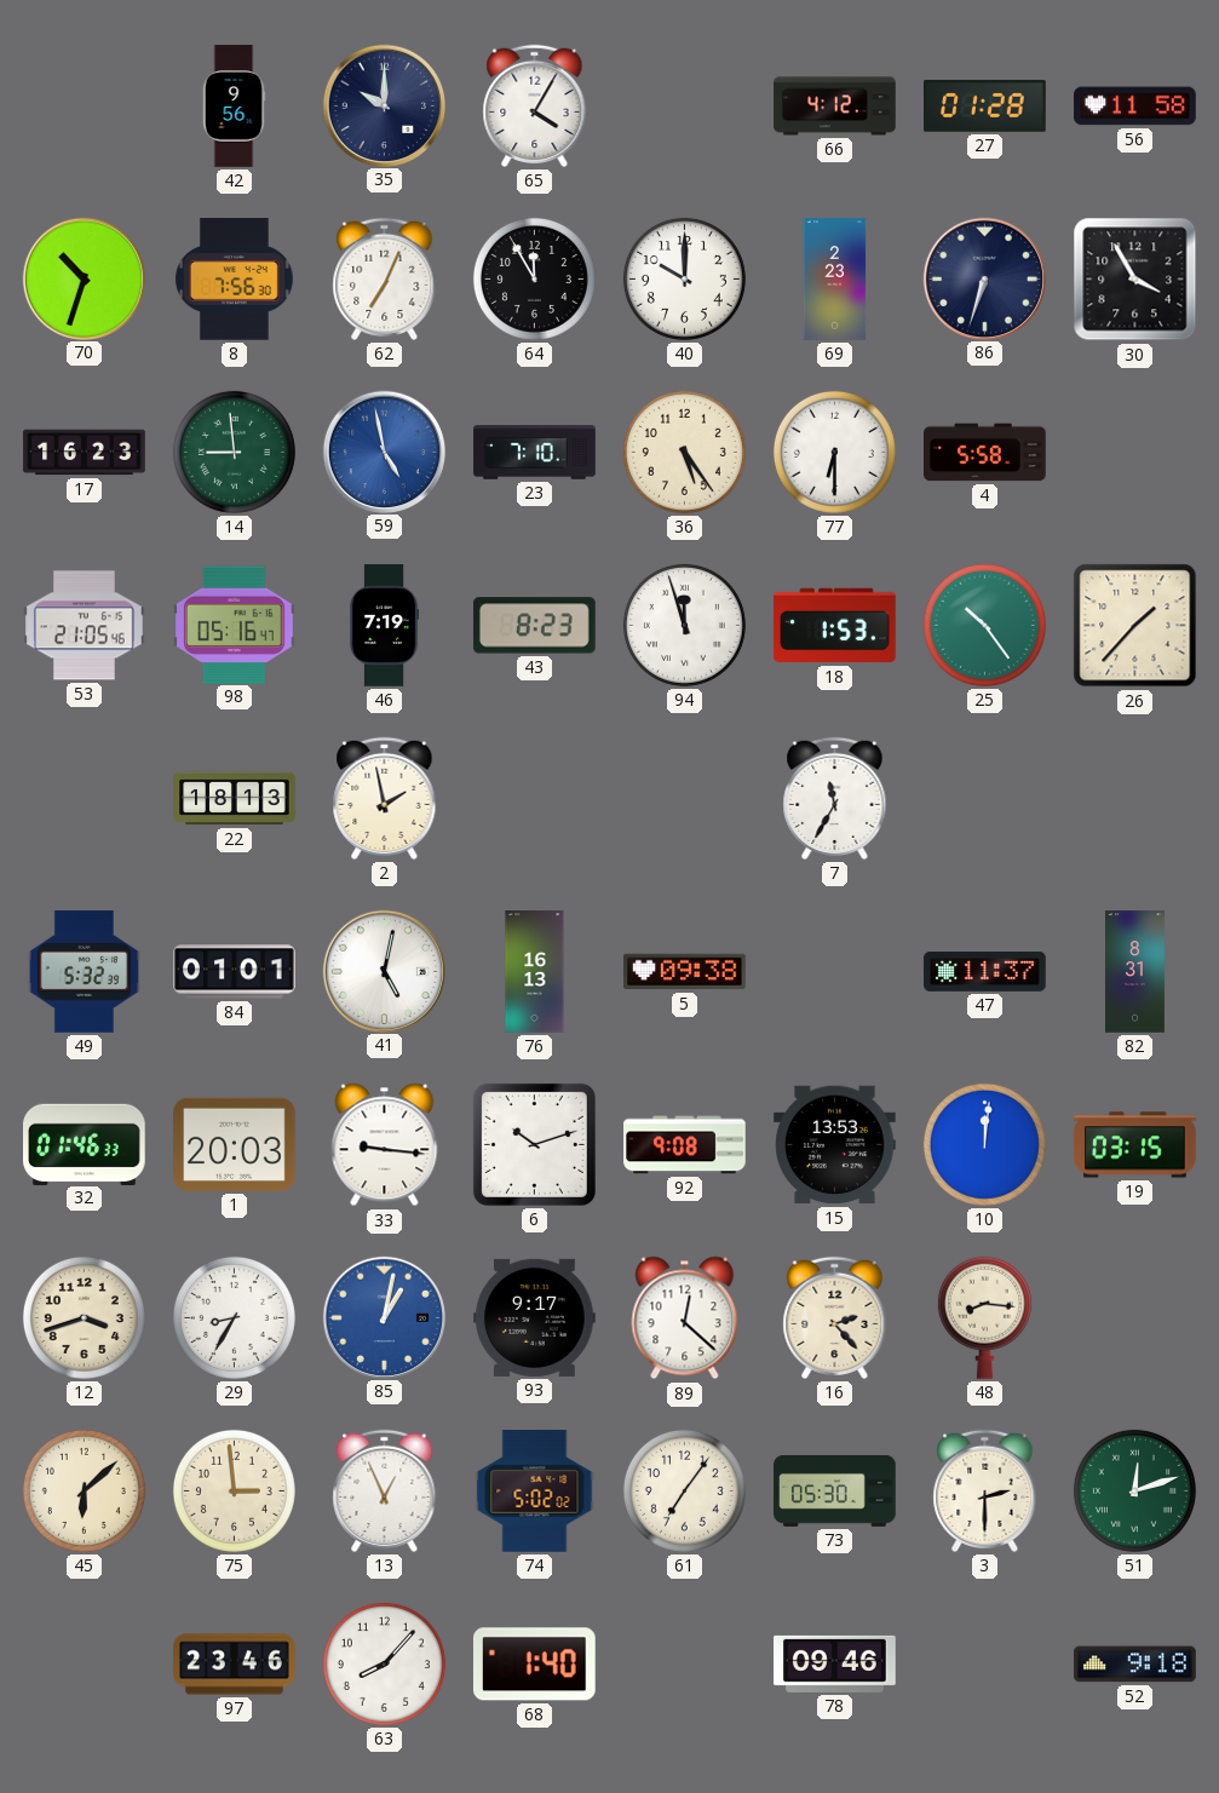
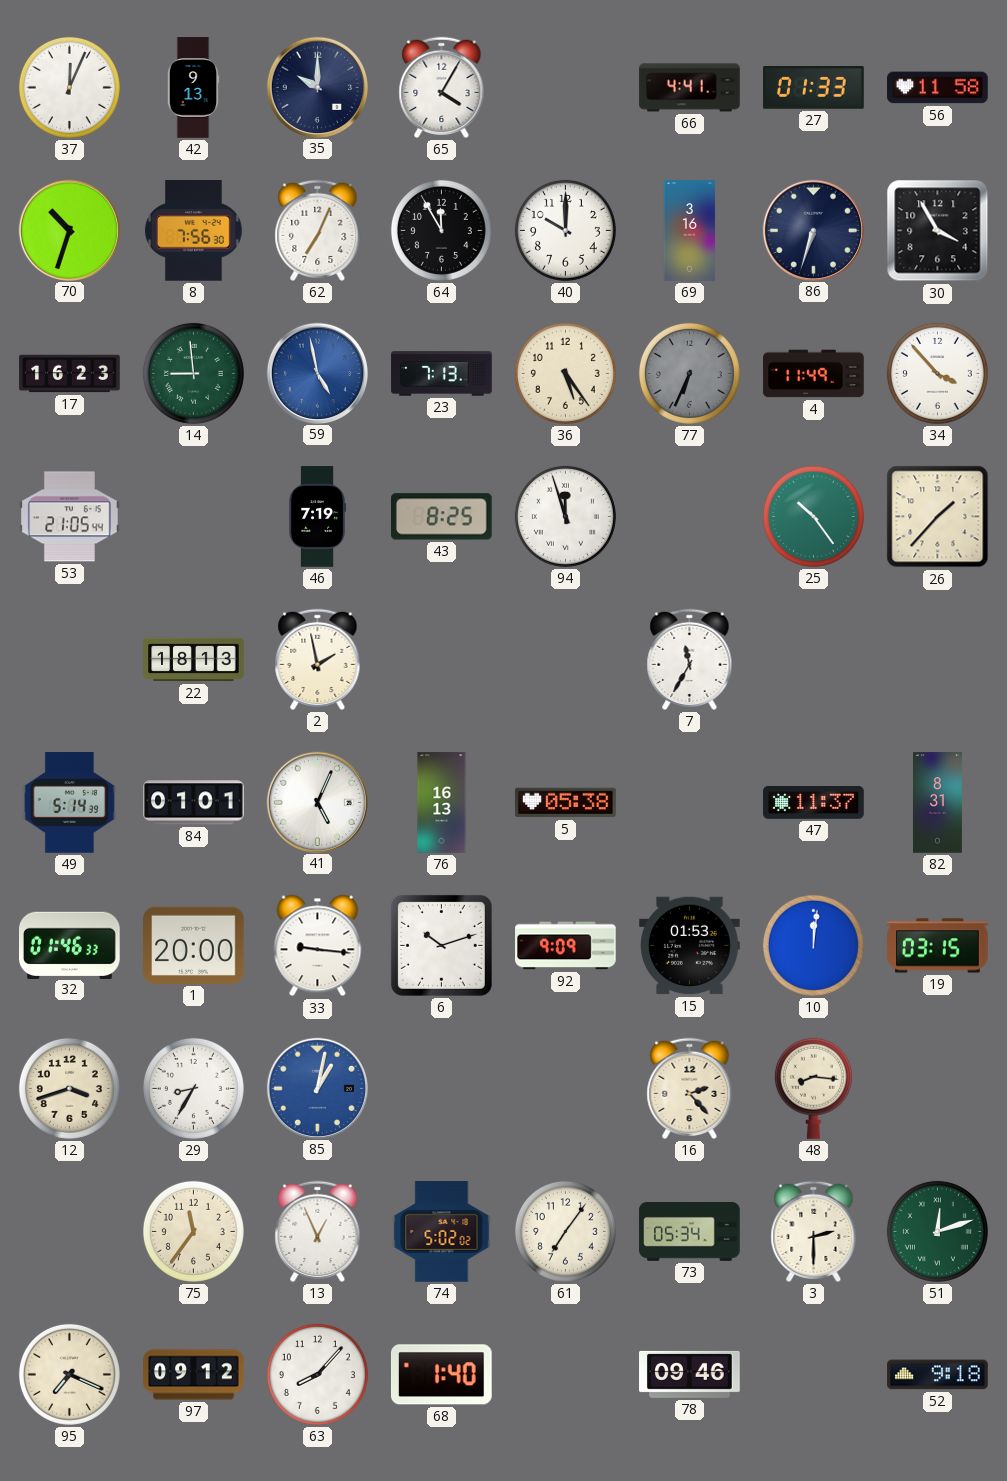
37: none -> 12:04 (69, 87)
42: 9:56 -> 9:13 (193, 88)
66: 4:12 -> 4:41 (690, 88)
27: 01:28 -> 01:33 (814, 88)
69: 2:23 -> 3:16 (690, 231)
23: 7:10 -> 7:13 (442, 374)
77: 6:30 -> 6:34 (689, 373)
77 dial: white -> grey (689, 373)
4: 5:58 -> 11:49 (814, 374)
34: none -> 3:53 (937, 373)
53: 21:05:46 -> 21:05:44 (70, 517)
98: 05:16 -> none (235, 625)
43: 8:23 -> 8:25 (442, 517)
18: 1:53 -> none (835, 626)
49: 5:32 -> 5:14 (69, 803)
41: 5:02 -> 5:04 (317, 802)
5: 09:38 -> 05:38 (566, 803)
1: 20:03 -> 20:00 (194, 945)
92: 9:08 -> 9:09 (566, 946)
15: 13:53 -> 01:53 (690, 946)
93: 9:17 -> none (535, 1317)
89: 12:22 -> none (685, 1318)
45: 6:08 -> none (84, 1490)
75: 2:59 -> 11:36 (193, 1231)
73: 05:30 -> 05:34 (690, 1231)
95: none -> 7:19 (69, 1374)
97: 23:46 -> 09:12 (194, 1375)
